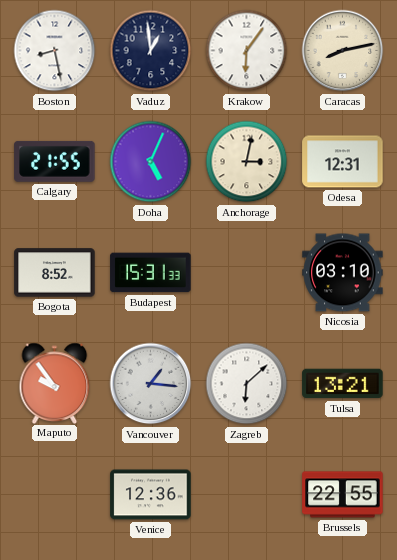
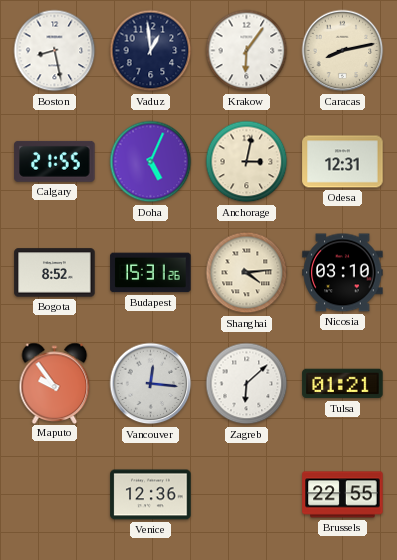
Budapest: 15:31:33 -> 15:31:26 (151, 273)
Shanghai: none -> 4:14 (247, 273)
Vancouver: 1:16 -> 12:16 (151, 384)
Tulsa: 13:21 -> 01:21 (343, 384)
